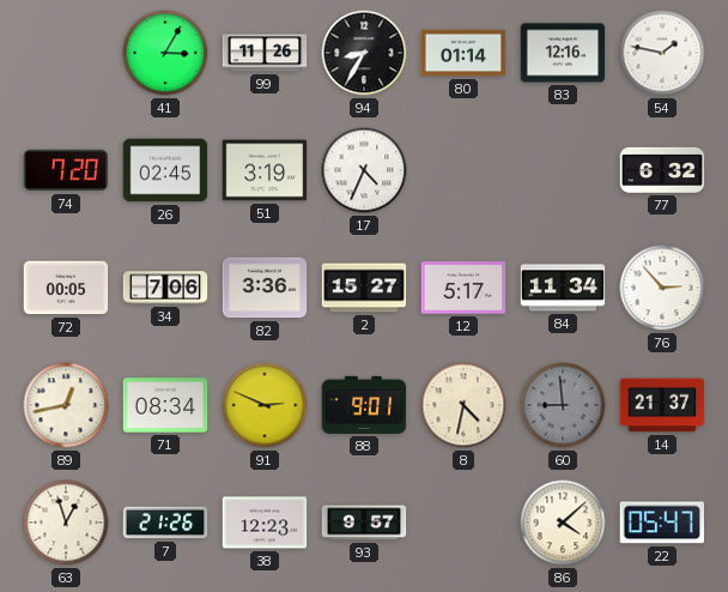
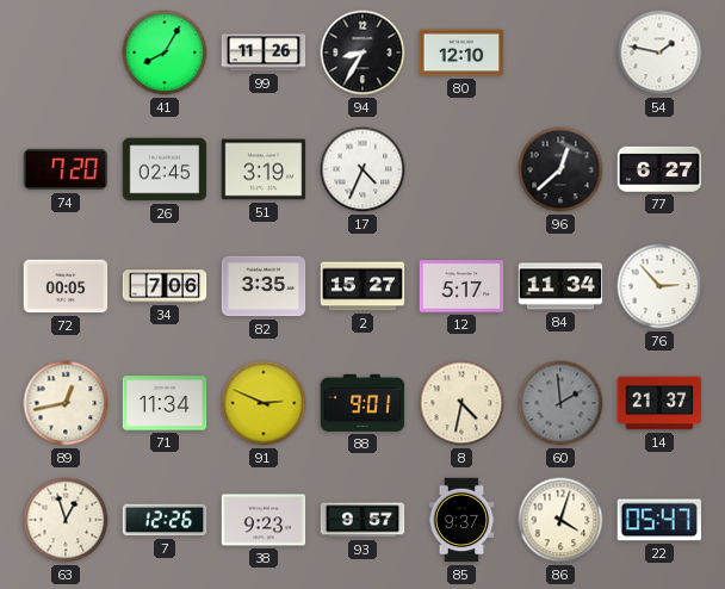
41: 3:05 -> 8:05 (165, 52)
80: 01:14 -> 12:10 (461, 52)
83: 12:16 -> none (563, 53)
96: none -> 12:38 (560, 169)
77: 6:32 -> 6:27 (659, 169)
82: 3:36 -> 3:35 (264, 286)
71: 08:34 -> 11:34 (165, 403)
60: 8:59 -> 1:59 (560, 403)
7: 21:26 -> 12:26 (165, 520)
38: 12:23 -> 9:23 (264, 520)
85: none -> 9:37 (461, 520)
86: 4:08 -> 4:03 (560, 520)
